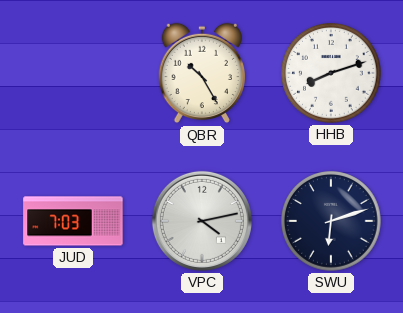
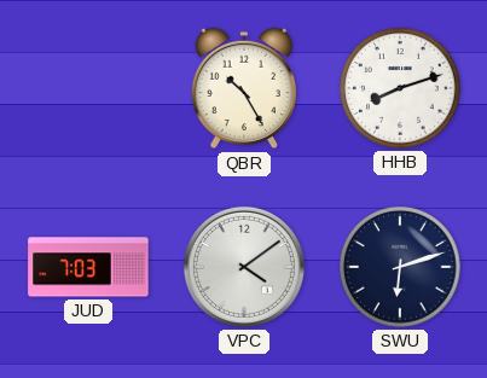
VPC: 4:13 -> 4:09 (244, 267)
